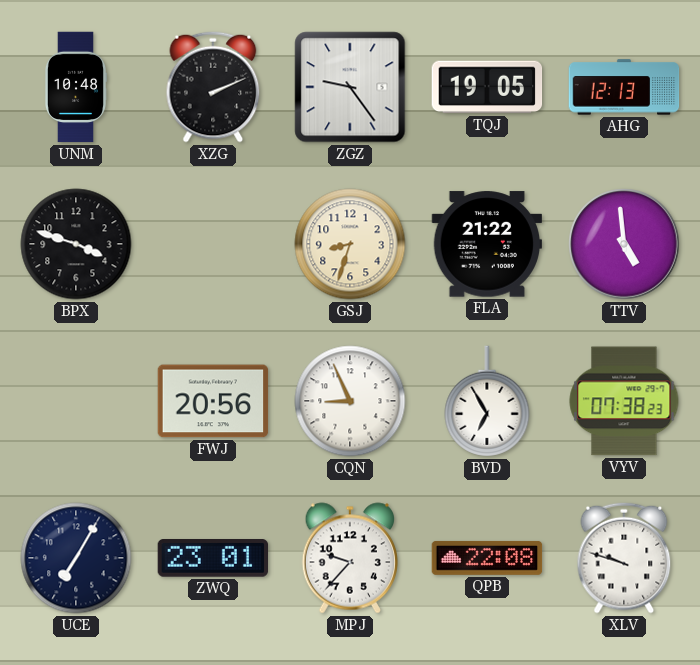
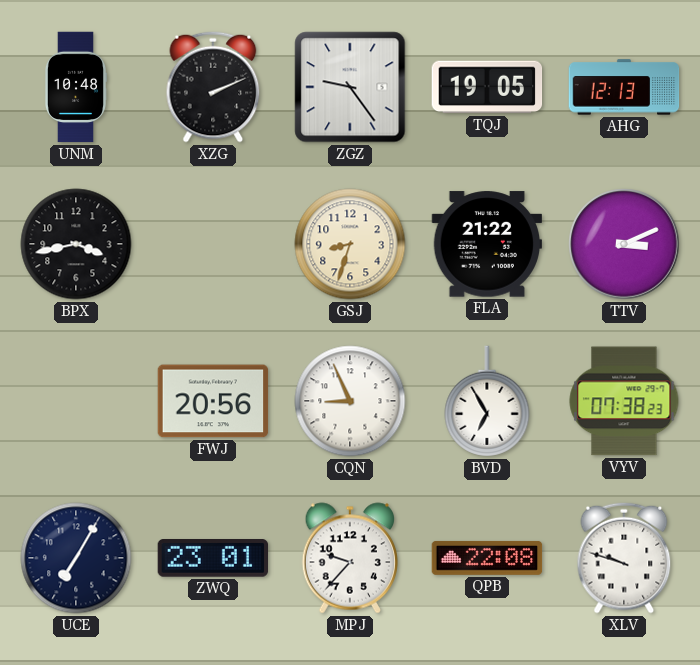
BPX: 3:48 -> 3:43 (76, 244)
TTV: 4:59 -> 3:11 (624, 244)
